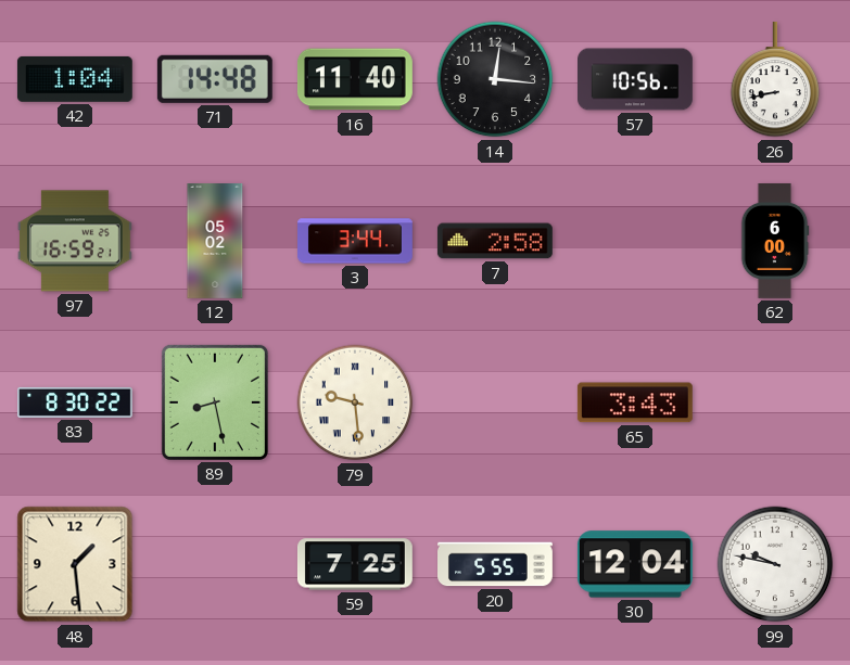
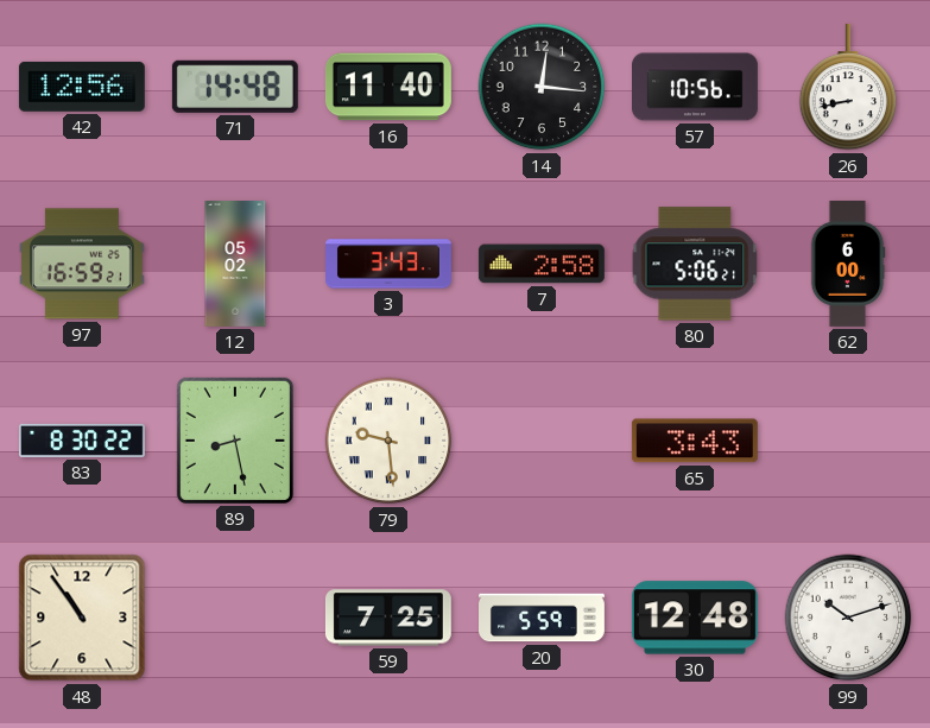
42: 1:04 -> 12:56 (82, 87)
3: 3:44 -> 3:43 (390, 264)
80: none -> 5:06 (695, 264)
48: 1:29 -> 10:54 (82, 618)
20: 5:55 -> 5:59 (543, 618)
30: 12:04 -> 12:48 (695, 618)
99: 9:47 -> 10:12 (848, 618)
